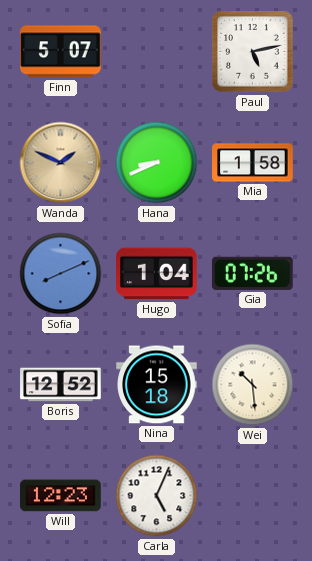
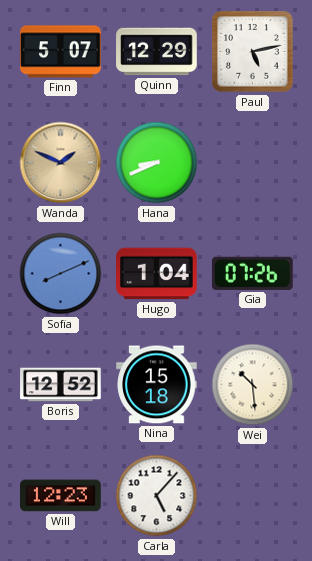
Quinn: none -> 12:29 (157, 52)
Mia: 1:58 -> none (253, 163)
Carla: 5:04 -> 5:07 (157, 496)
